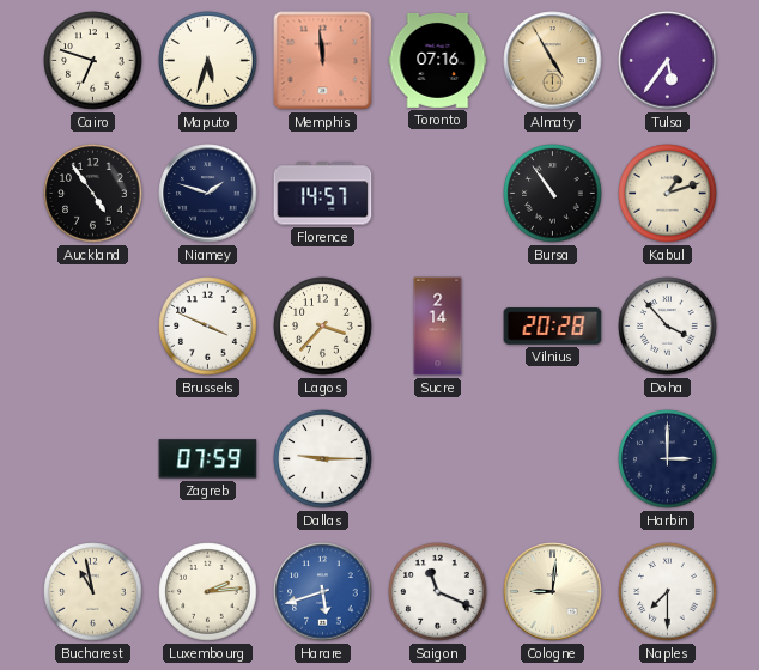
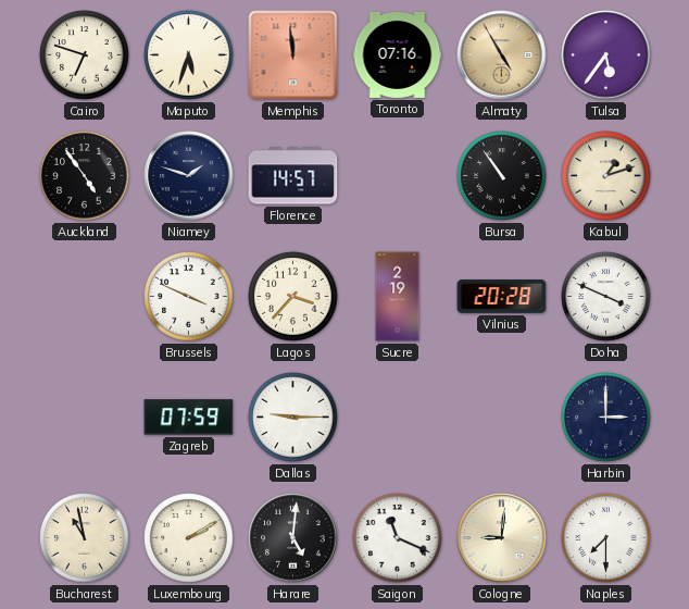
Sucre: 2:14 -> 2:19 (398, 297)
Doha: 3:53 -> 3:49 (606, 297)
Luxembourg: 2:14 -> 2:10 (189, 538)
Harare: 5:42 -> 5:01 (293, 538)
Harare dial: blue -> black (293, 538)
